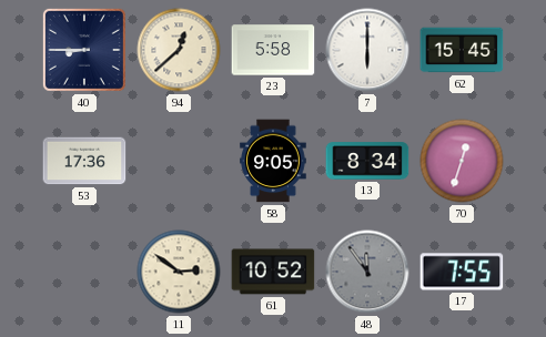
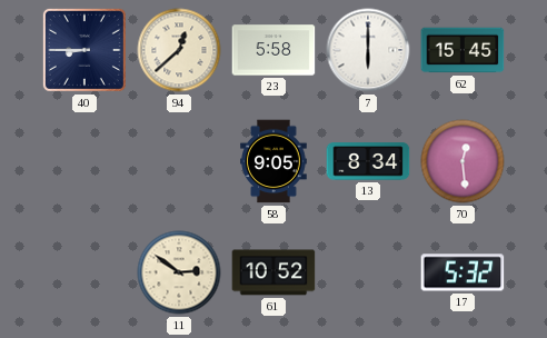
53: 17:36 -> none (84, 161)
70: 12:33 -> 12:29 (463, 161)
48: 11:54 -> none (367, 272)
17: 7:55 -> 5:32 (463, 272)
